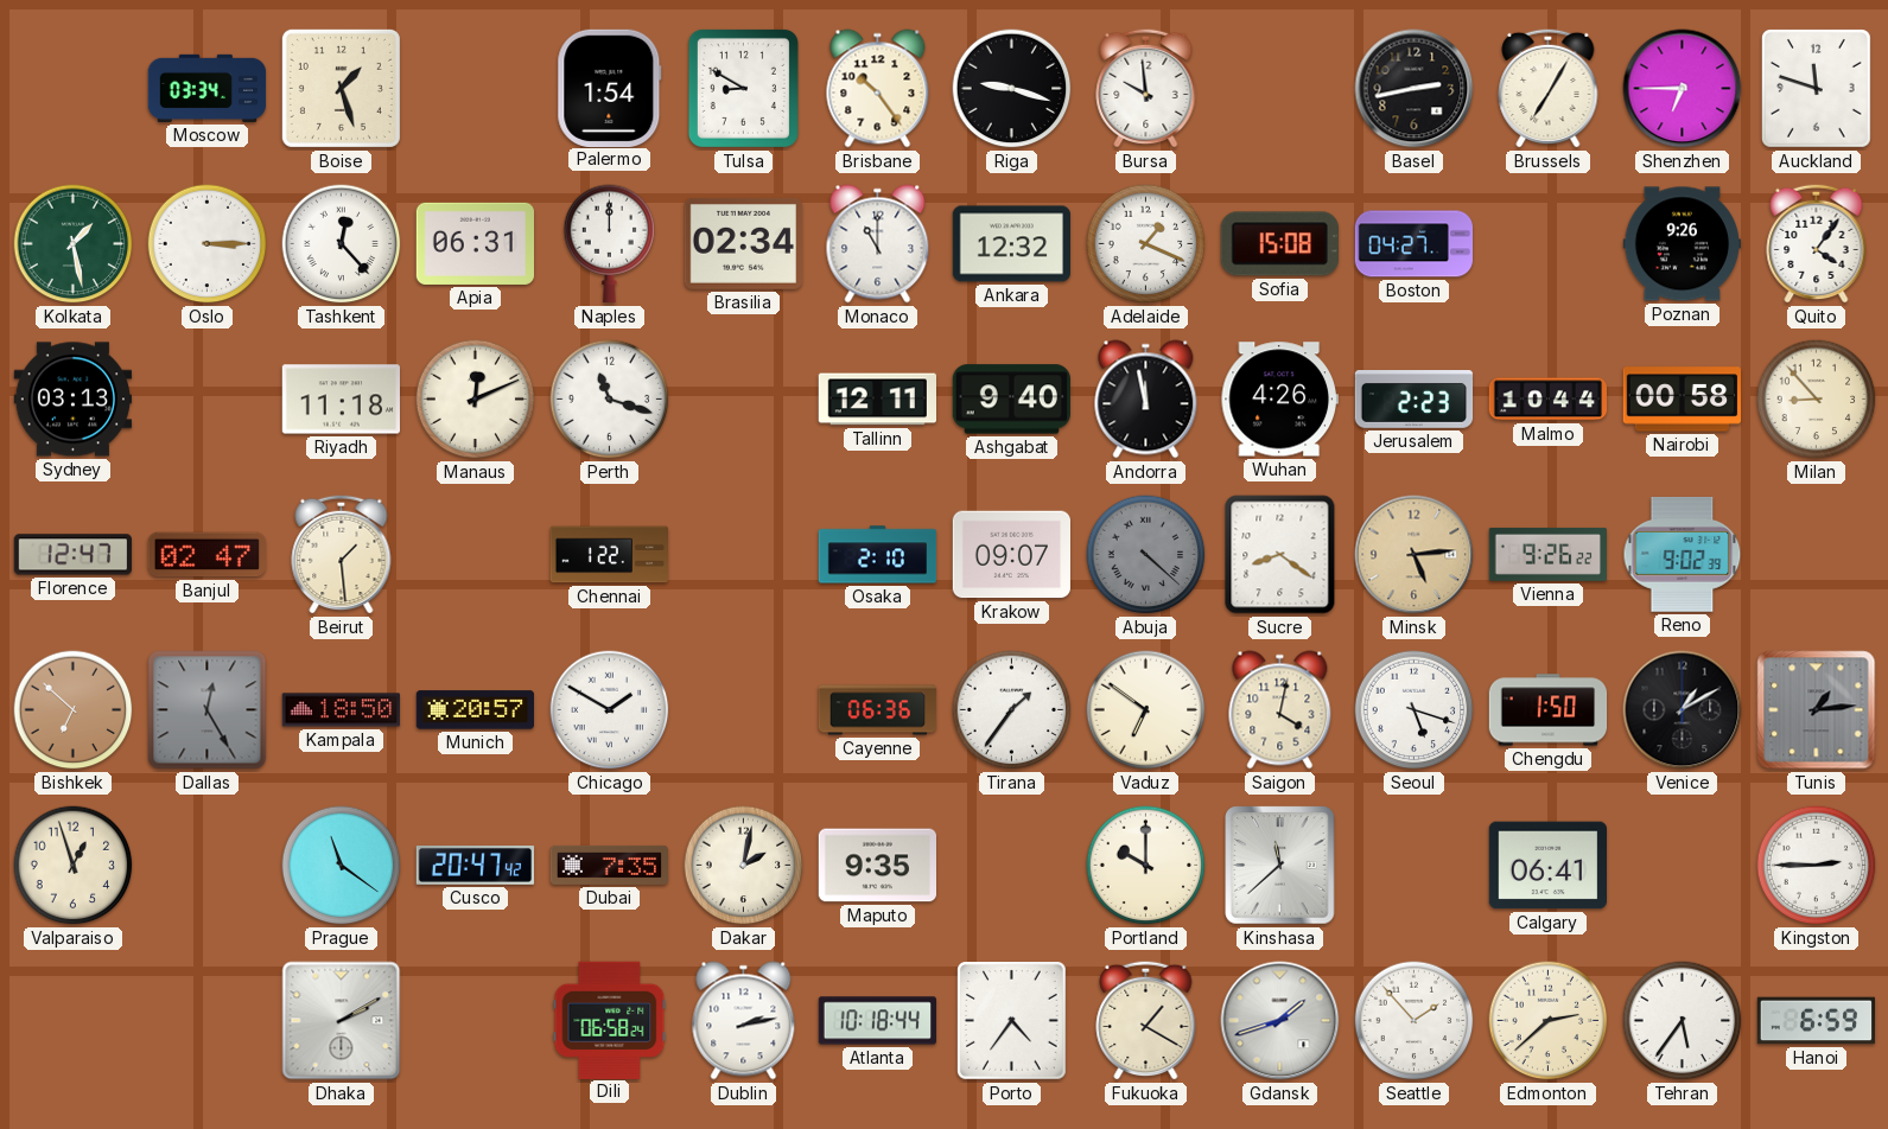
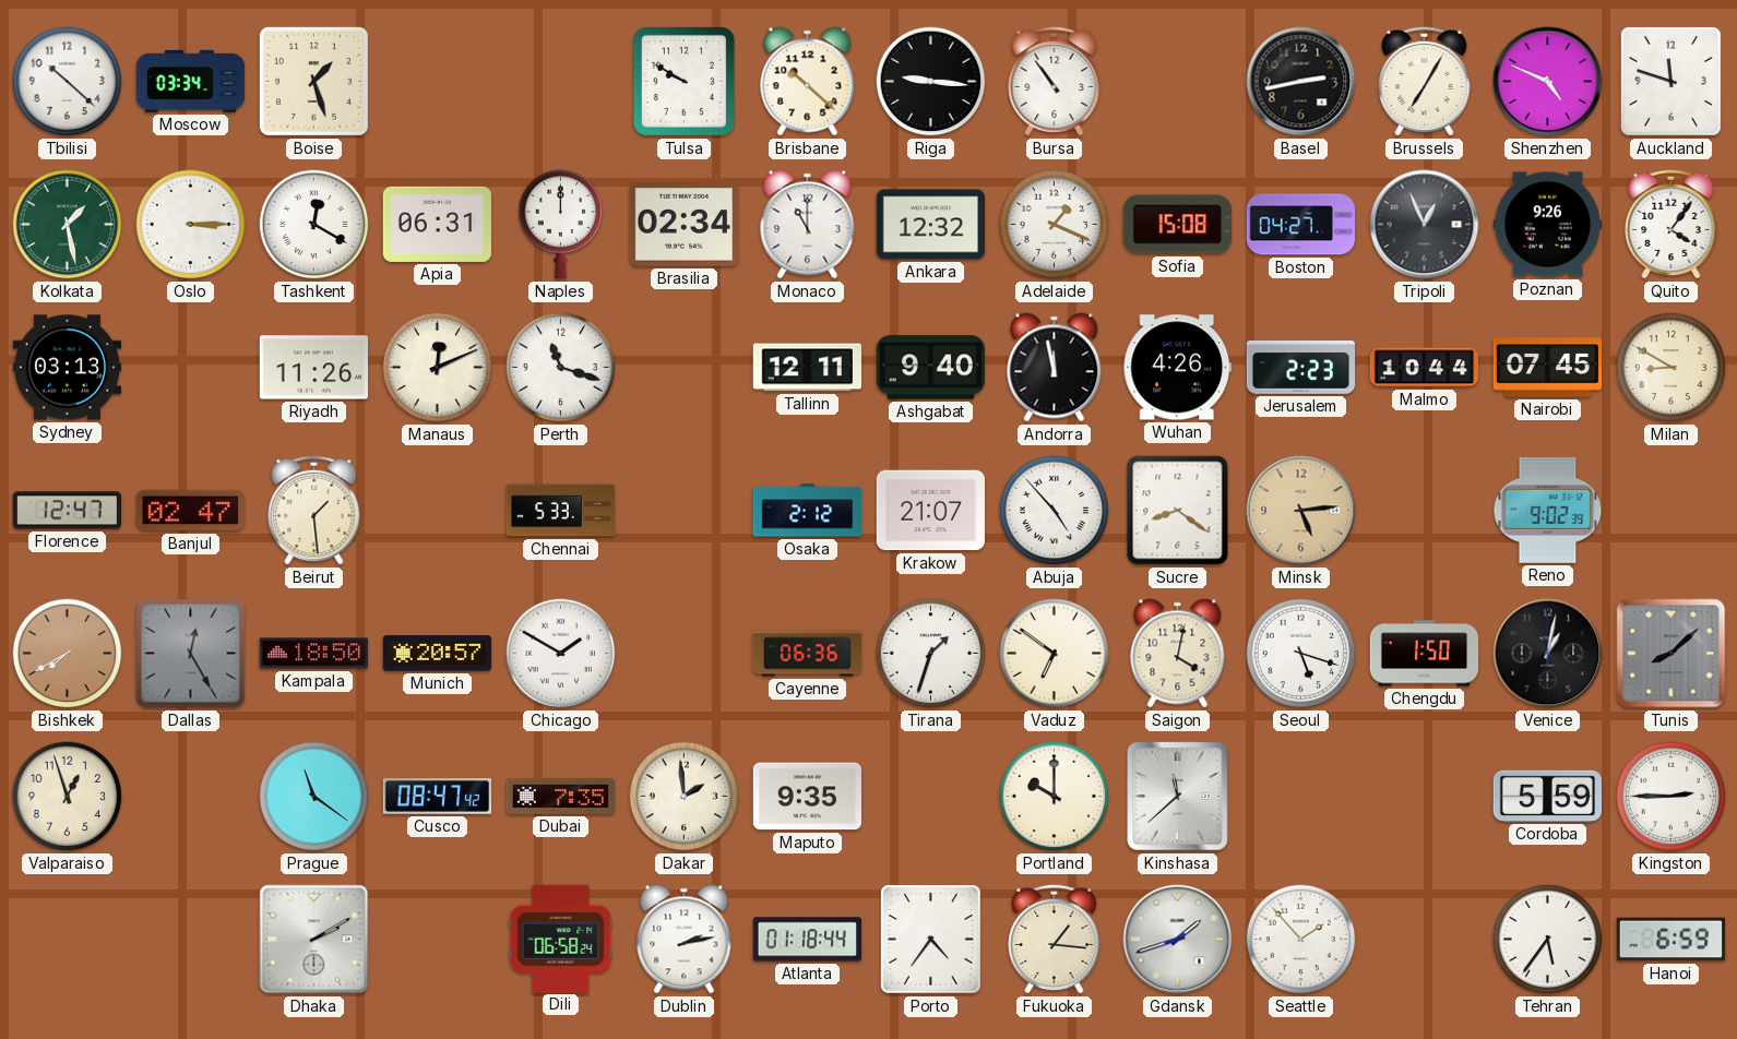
Tbilisi: none -> 10:22 (68, 82)
Palermo: 1:54 -> none (610, 88)
Tulsa: 8:50 -> 9:50 (683, 81)
Brisbane: 10:24 -> 10:22 (808, 82)
Riga: 9:18 -> 9:16 (931, 82)
Bursa: 9:59 -> 10:54 (1055, 81)
Shenzhen: 6:45 -> 4:49 (1548, 82)
Tashkent: 12:23 -> 12:20 (314, 225)
Tripoli: none -> 12:56 (1425, 225)
Riyadh: 11:18 -> 11:26 (313, 368)
Nairobi: 00:58 -> 07:45 (1548, 368)
Milan: 8:53 -> 8:50 (1671, 368)
Chennai: 1:22 -> 5:33 (560, 511)
Osaka: 2:10 -> 2:12 (808, 511)
Krakow: 09:07 -> 21:07 (930, 511)
Abuja: 4:22 -> 4:53 (1055, 511)
Abuja dial: grey -> white (1055, 511)
Vienna: 9:26 -> none (1547, 554)
Bishkek: 6:52 -> 7:40 (68, 654)
Tirana: 1:36 -> 1:33 (931, 654)
Venice: 1:10 -> 1:02 (1548, 654)
Tunis: 1:14 -> 8:08 (1671, 654)
Cusco: 20:47 -> 08:47 (438, 797)
Dakar: 2:02 -> 1:59 (685, 797)
Calgary: 06:41 -> none (1547, 866)
Cordoba: none -> 5:59 (1547, 796)
Atlanta: 10:18 -> 01:18 (807, 940)
Fukuoka: 1:20 -> 1:16 (1055, 939)
Edmonton: 2:38 -> none (1549, 1021)
